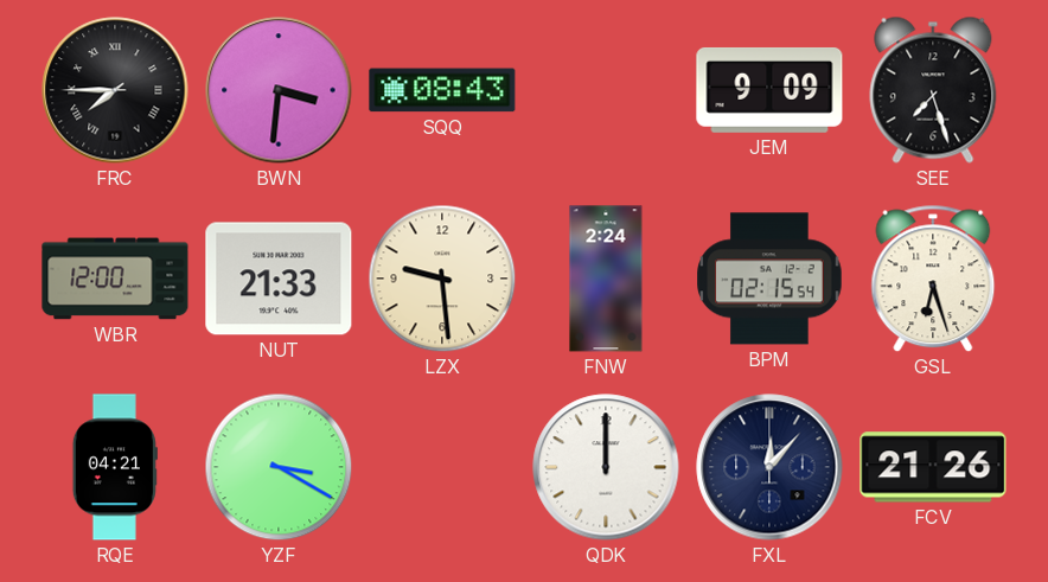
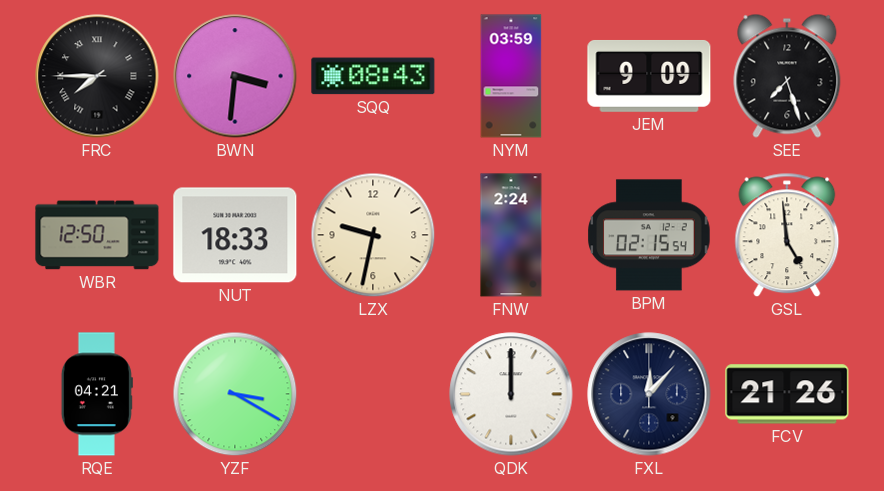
NYM: none -> 03:59 (511, 76)
WBR: 12:00 -> 12:50 (97, 235)
NUT: 21:33 -> 18:33 (235, 235)
LZX: 9:29 -> 9:32 (373, 235)
GSL: 6:27 -> 4:59 (787, 235)
